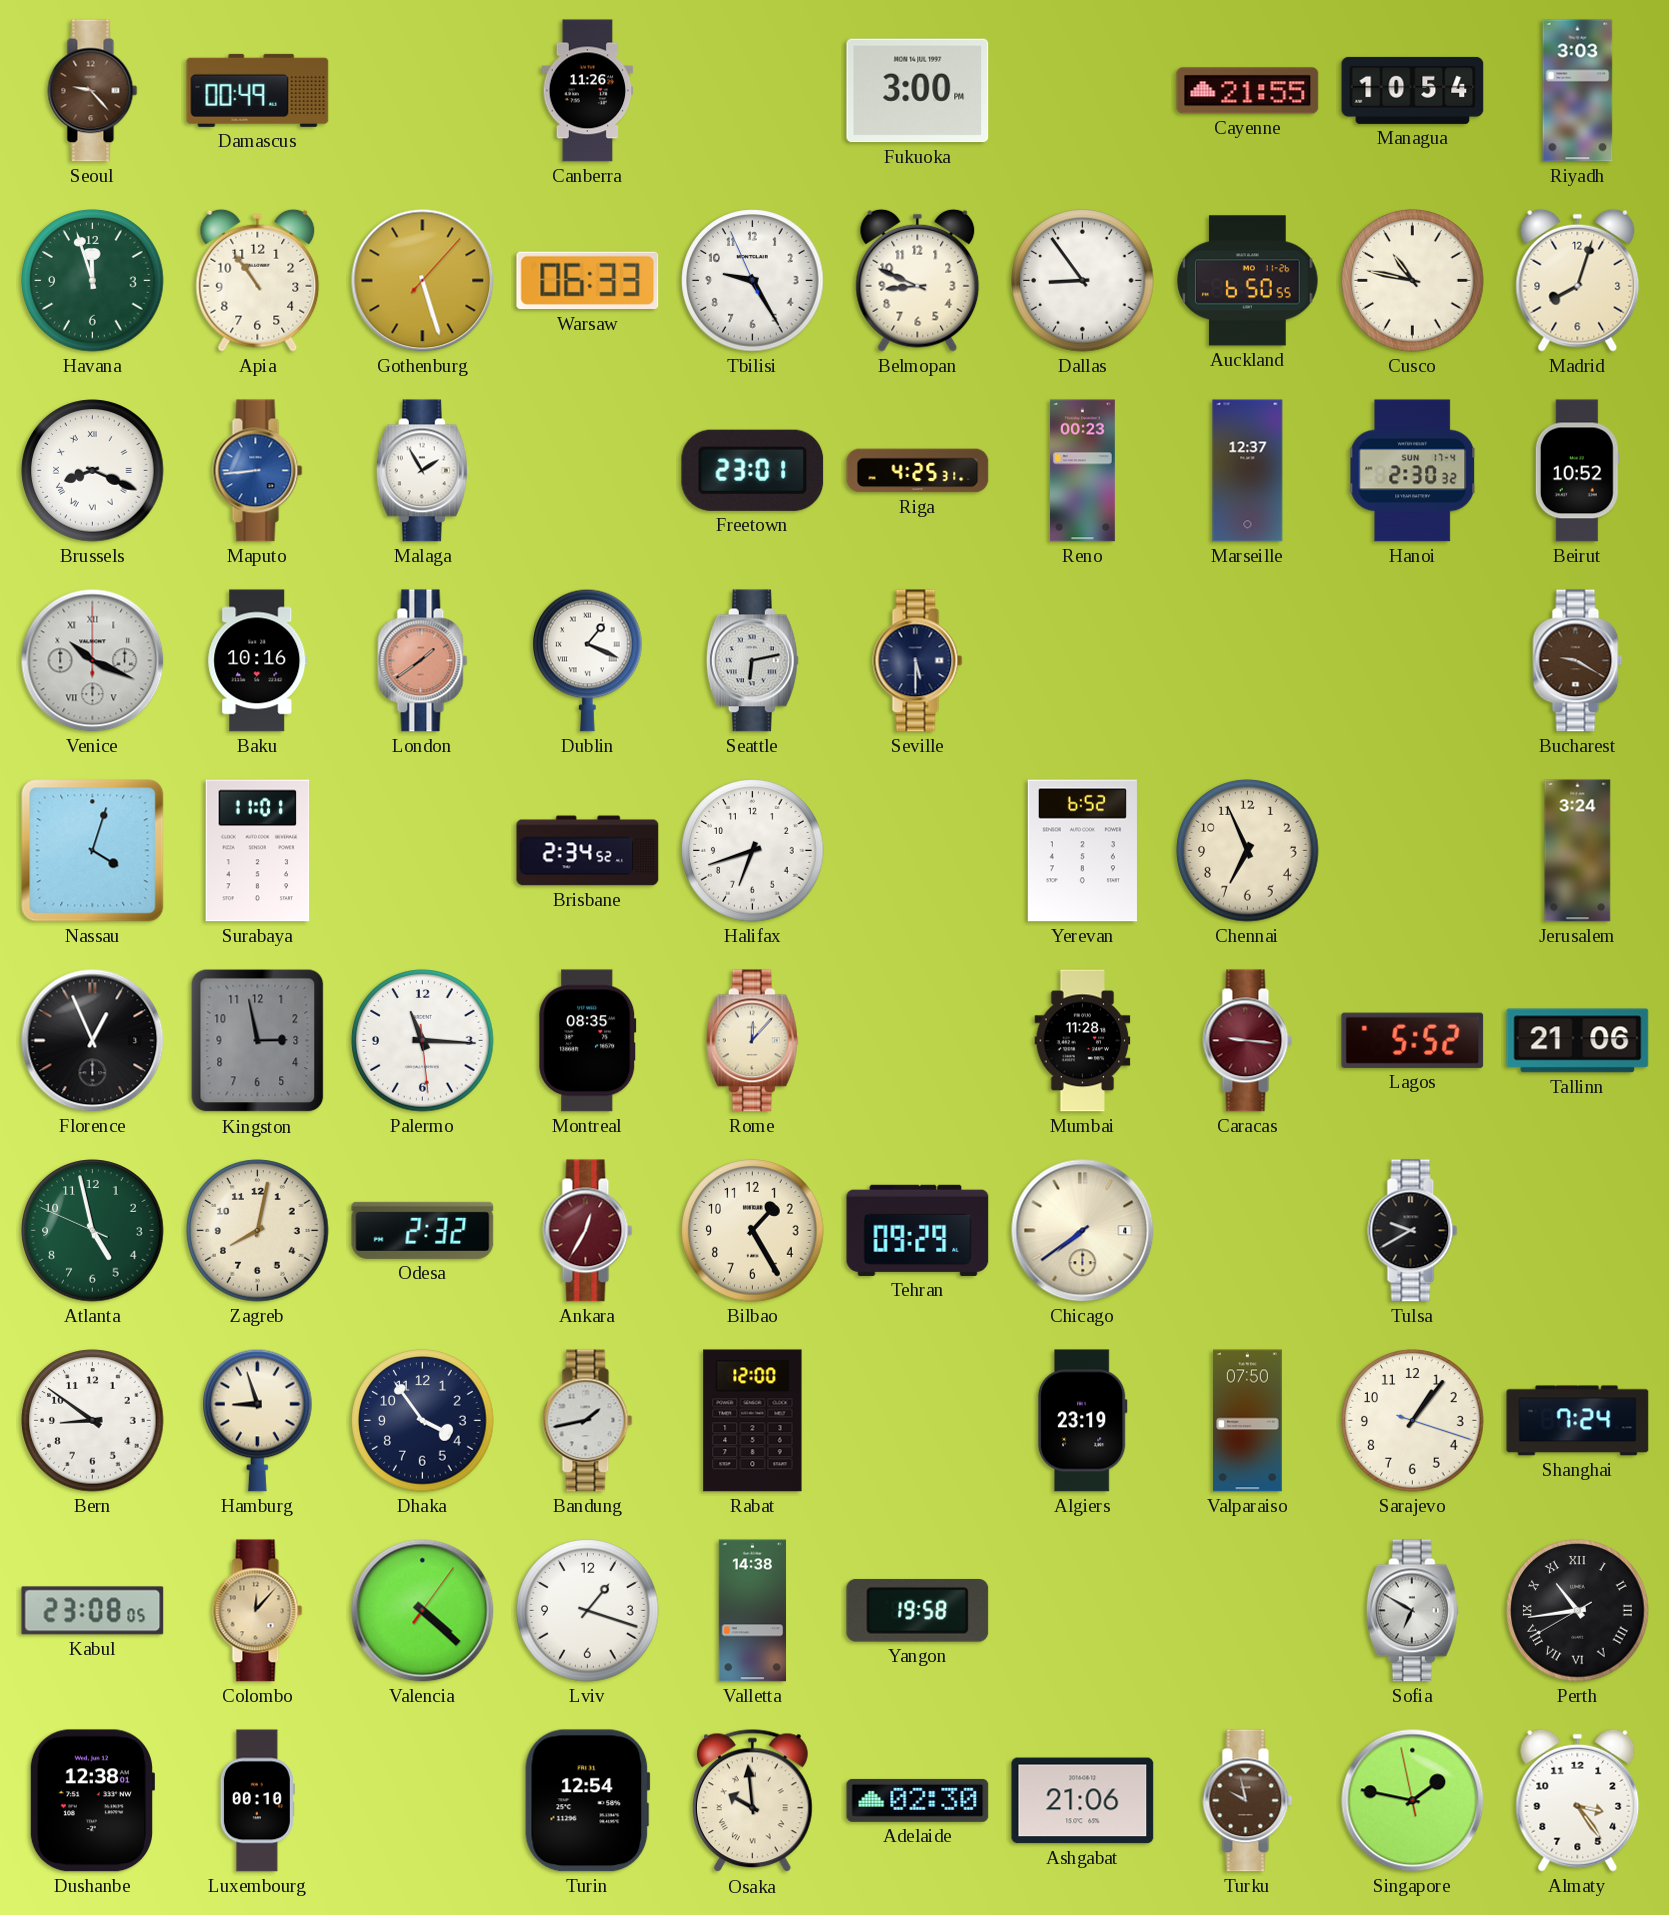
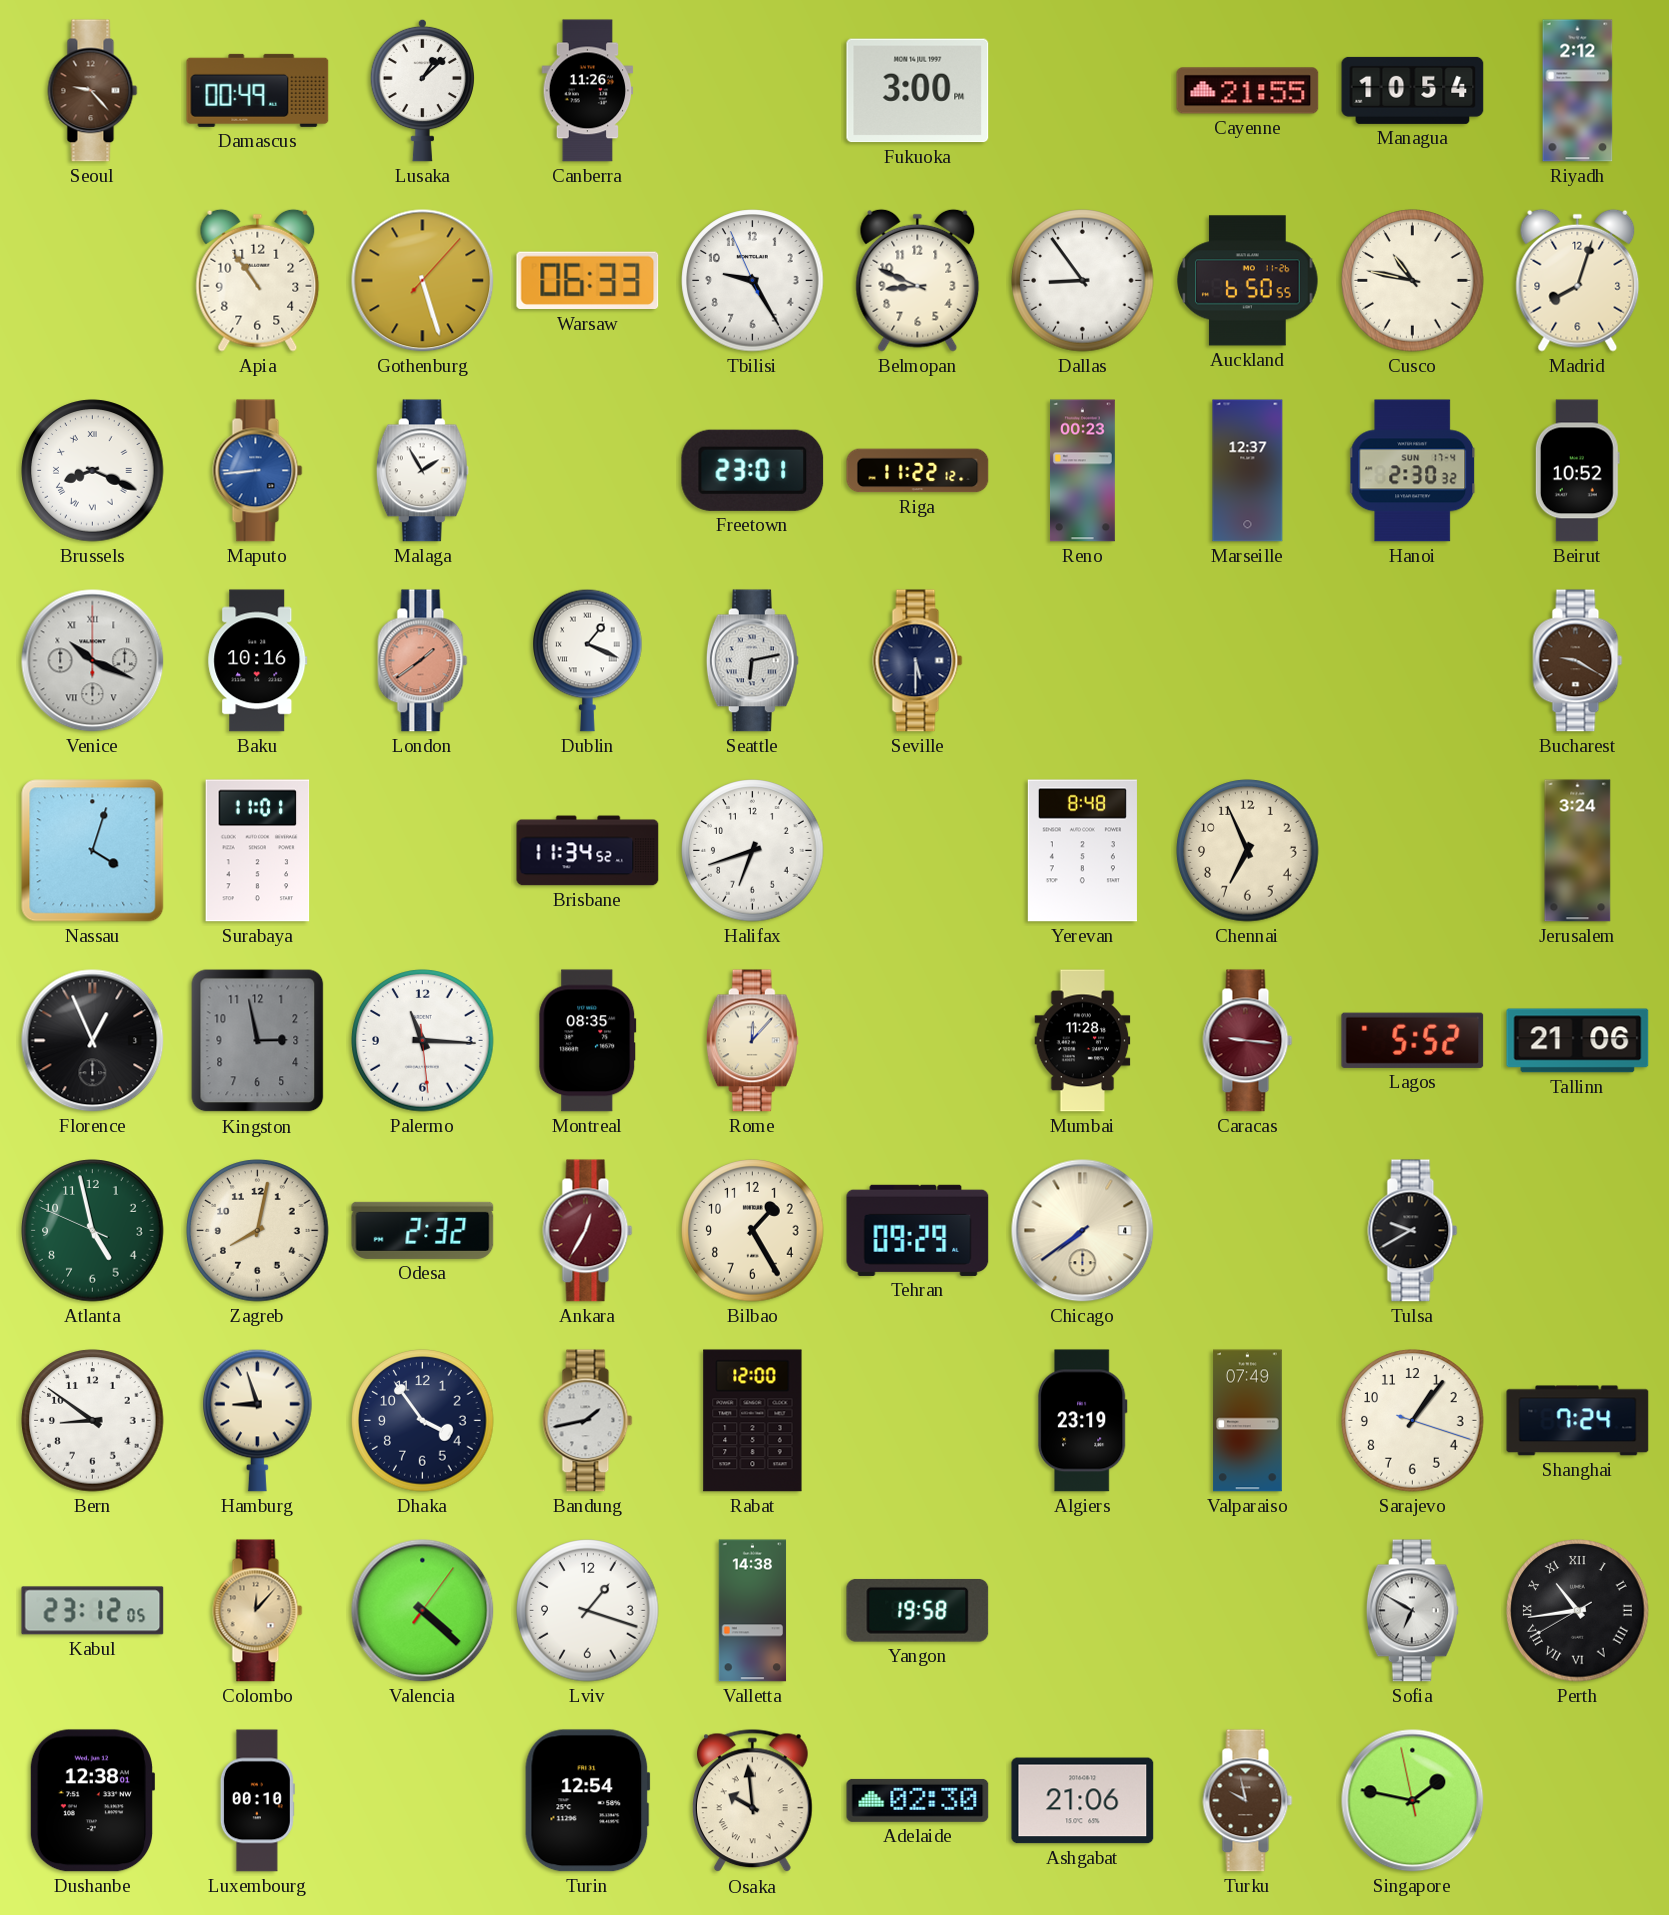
Lusaka: none -> 1:08 (422, 90)
Riyadh: 3:03 -> 2:12 (1578, 91)
Havana: 11:57 -> none (93, 281)
Riga: 4:25 -> 11:22 (918, 471)
Brisbane: 2:34 -> 11:34 (588, 851)
Yerevan: 6:52 -> 8:48 (1082, 851)
Valparaiso: 07:50 -> 07:49 (1248, 1421)
Kabul: 23:08 -> 23:12 (93, 1611)
Almaty: 3:24 -> none (1578, 1800)
